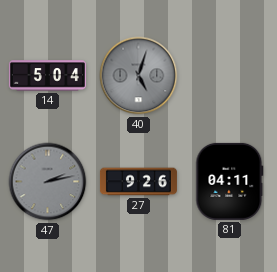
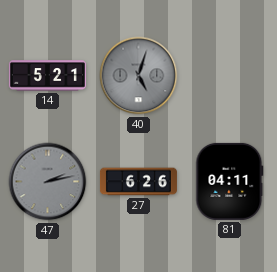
14: 5:04 -> 5:21 (47, 76)
27: 9:26 -> 6:26 (138, 182)
